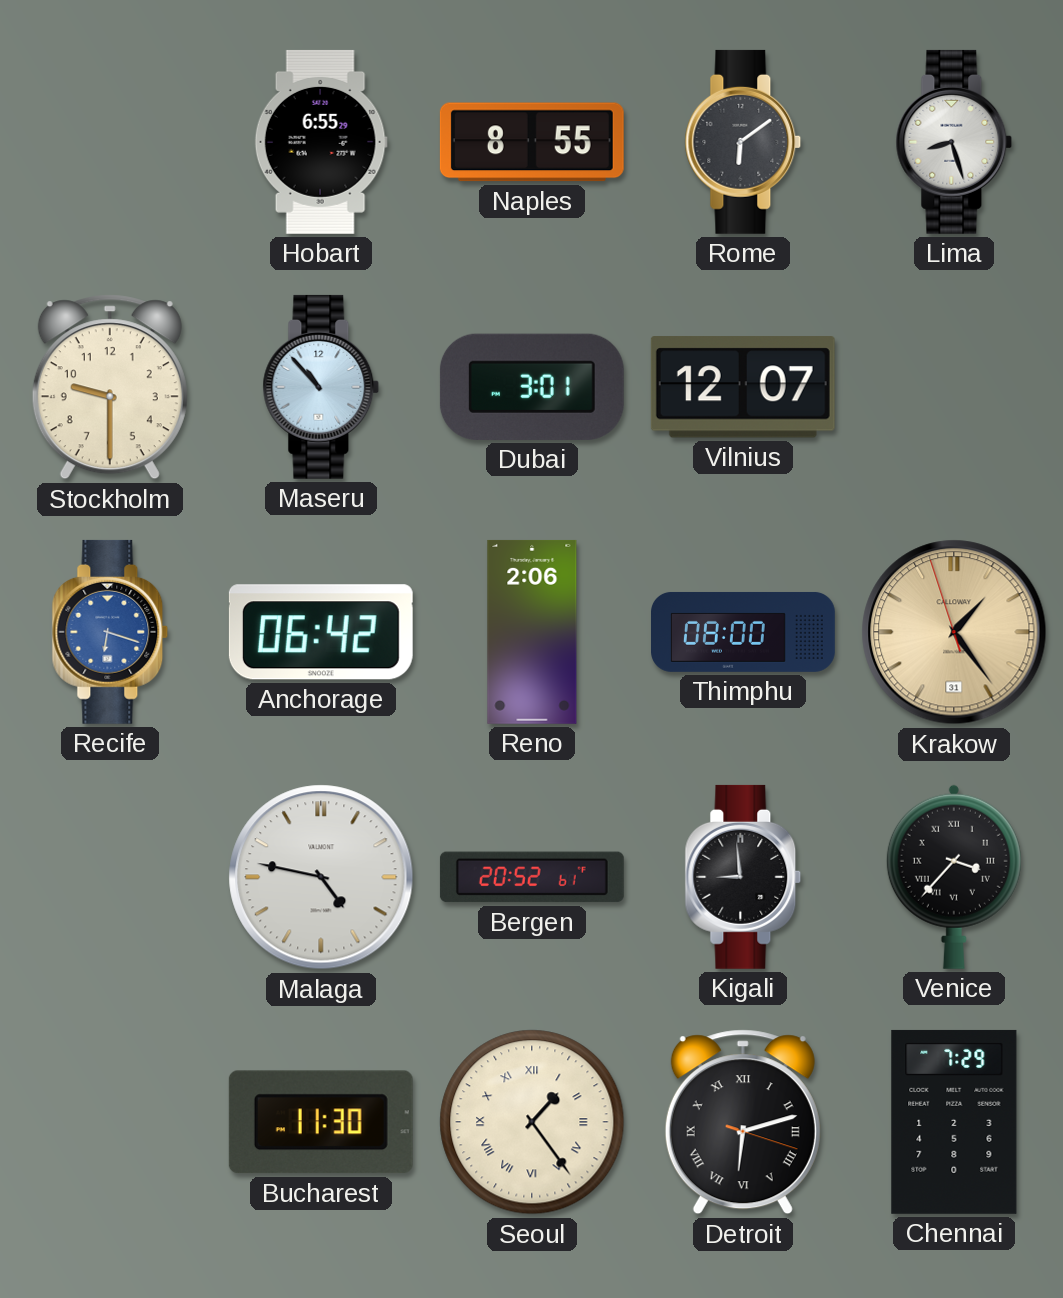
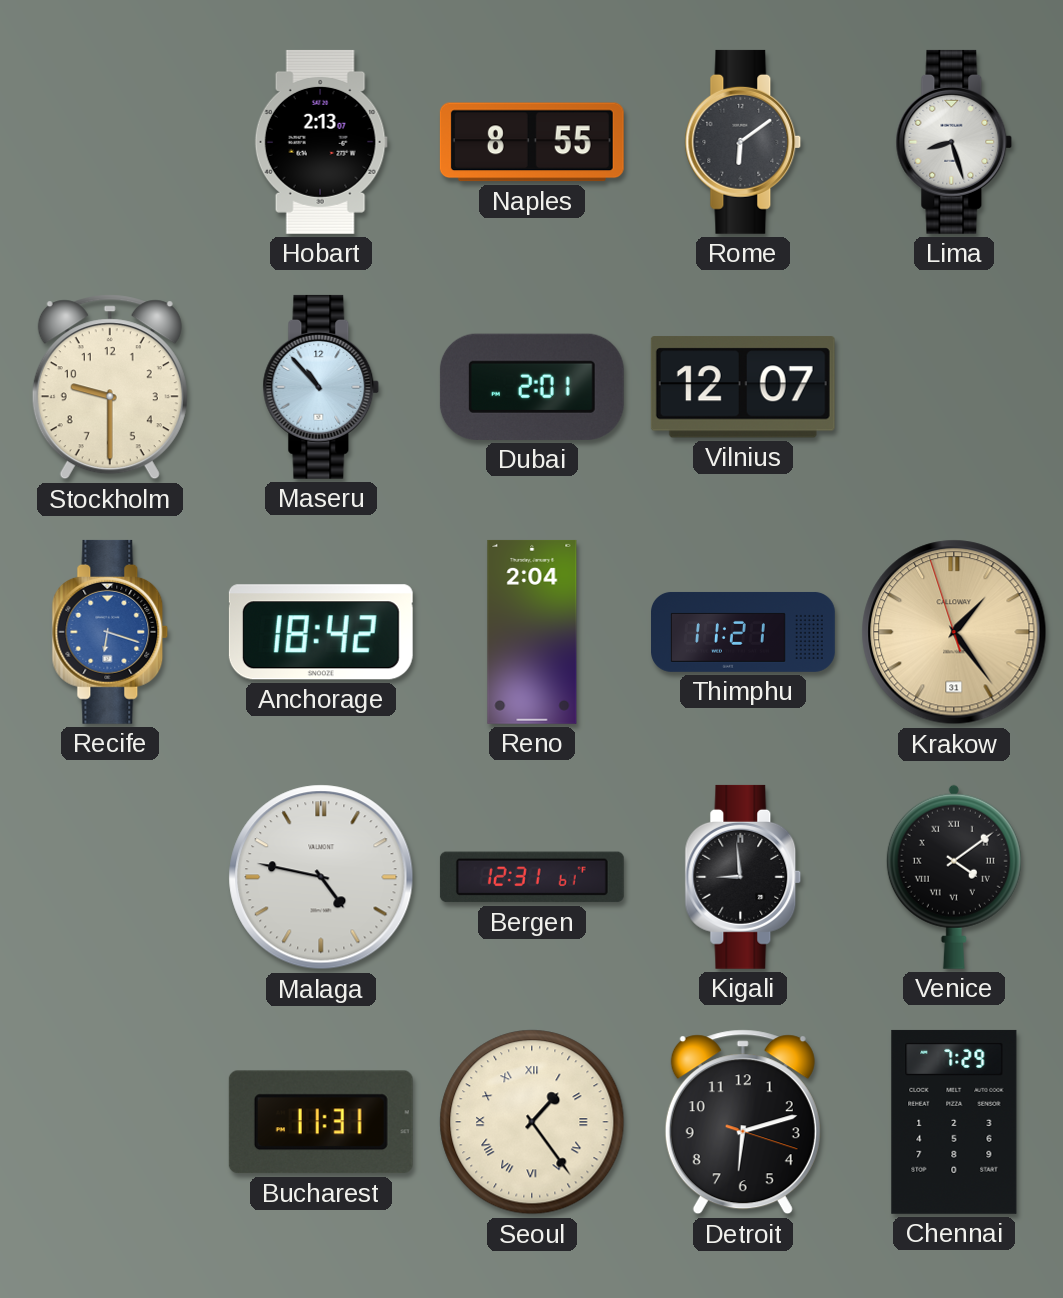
Hobart: 6:55 -> 2:13 (321, 142)
Dubai: 3:01 -> 2:01 (532, 387)
Anchorage: 06:42 -> 18:42 (321, 632)
Reno: 2:06 -> 2:04 (532, 632)
Thimphu: 08:00 -> 11:21 (744, 632)
Bergen: 20:52 -> 12:31 (532, 877)
Venice: 3:37 -> 4:09 (954, 877)
Bucharest: 11:30 -> 11:31 (321, 1122)
Detroit numerals: Roman -> Arabic (743, 1122)
